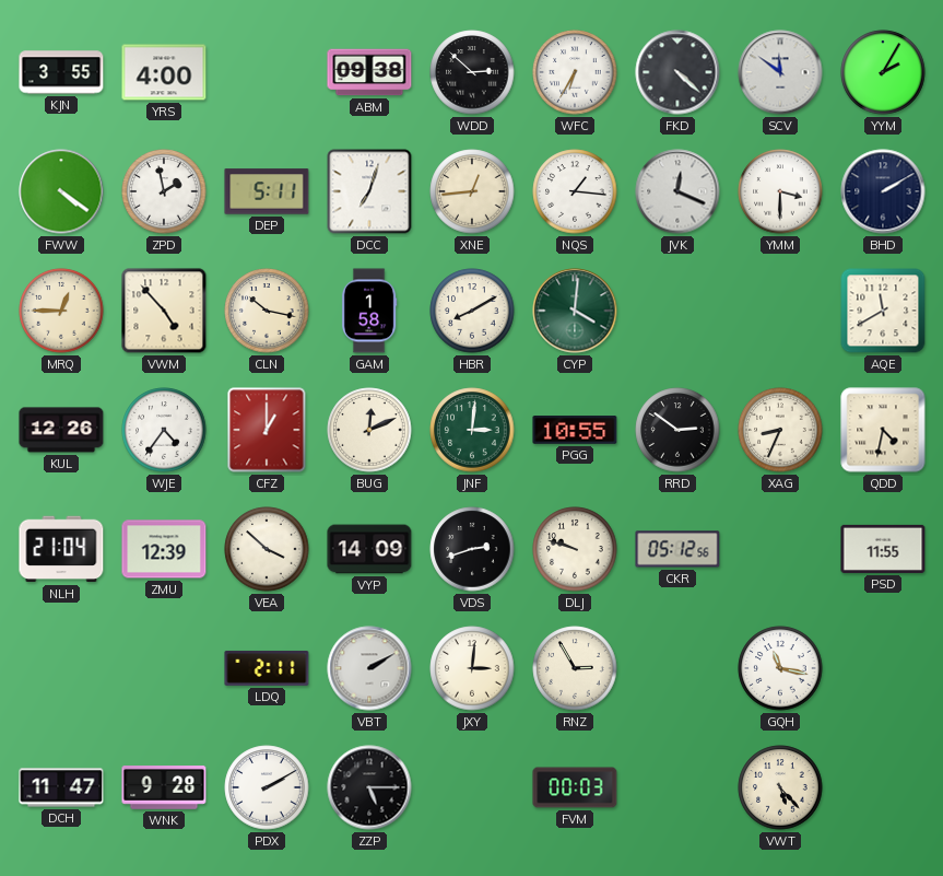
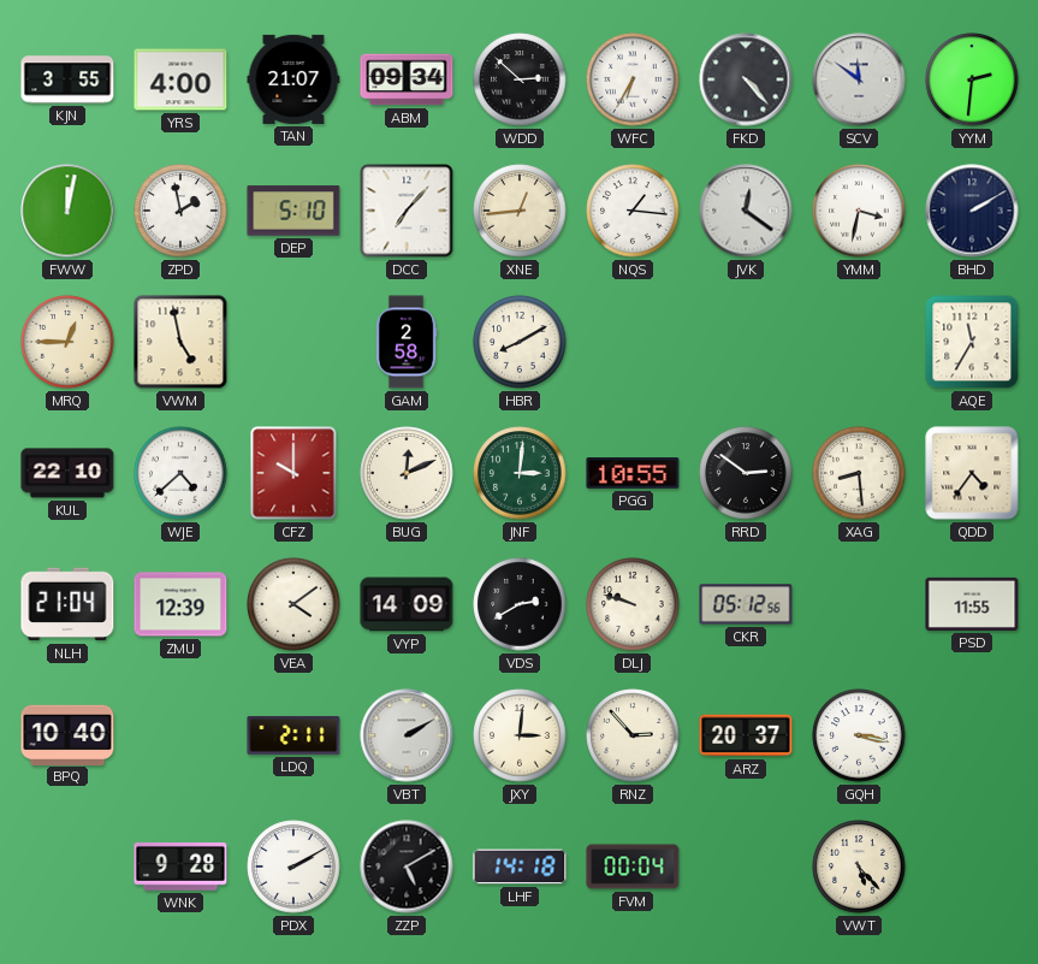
TAN: none -> 21:07 (293, 79)
ABM: 09:38 -> 09:34 (407, 79)
FKD: 4:22 -> 4:23 (746, 79)
YYM: 2:05 -> 2:31 (972, 79)
FWW: 4:21 -> 12:02 (67, 211)
DEP: 5:11 -> 5:10 (293, 211)
DCC: 7:03 -> 7:07 (407, 211)
JVK: 12:19 -> 12:21 (746, 211)
YMM: 3:30 -> 3:32 (859, 211)
VWM: 4:53 -> 4:58 (180, 342)
CLN: 10:17 -> none (267, 311)
GAM: 1:58 -> 2:58 (407, 342)
CYP: 4:01 -> none (575, 311)
AQE: 11:40 -> 11:35 (972, 342)
KUL: 12:26 -> 22:10 (67, 473)
WJE: 4:36 -> 4:38 (180, 473)
CFZ: 1:00 -> 10:00 (293, 473)
XAG: 8:34 -> 8:29 (859, 473)
QDD: 4:32 -> 4:36 (972, 473)
VEA: 3:52 -> 4:09 (293, 604)
VDS: 2:42 -> 2:40 (520, 604)
BPQ: none -> 10:40 (67, 734)
RNZ: 2:55 -> 2:53 (633, 735)
ARZ: none -> 20:37 (746, 735)
GQH: 11:17 -> 3:17 (859, 735)
DCH: 11:47 -> none (61, 787)
ZZP: 5:15 -> 5:10 (407, 867)
LHF: none -> 14:18 (520, 867)
FVM: 00:03 -> 00:04 (633, 867)
